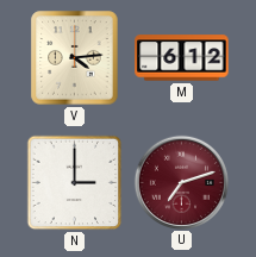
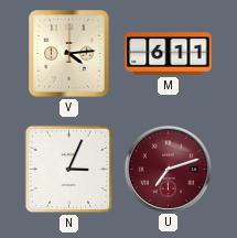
M: 6:12 -> 6:11 (169, 54)
N: 3:00 -> 3:04 (69, 170)
